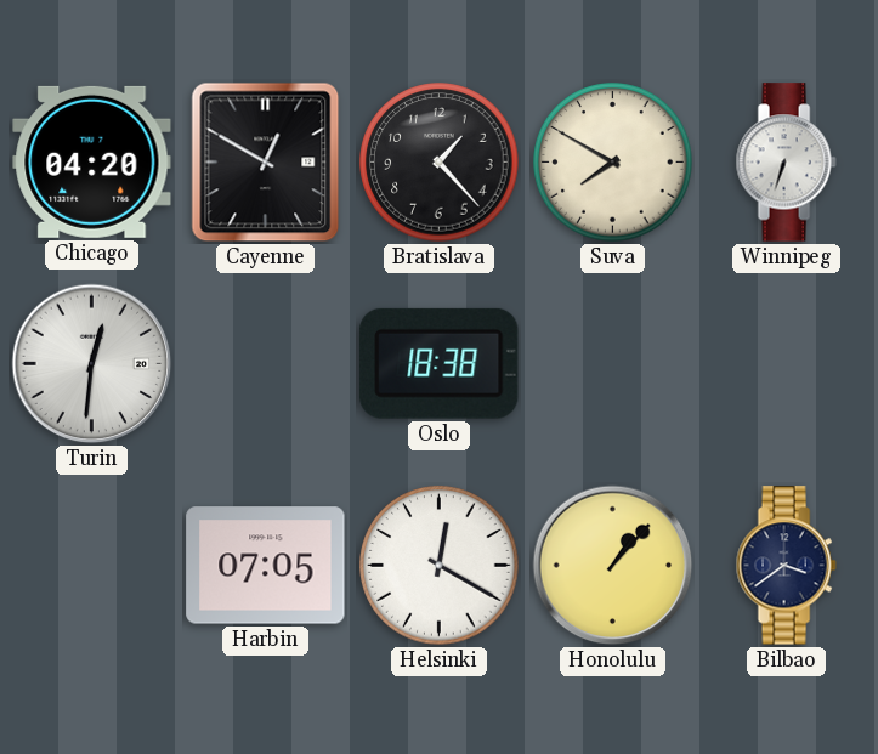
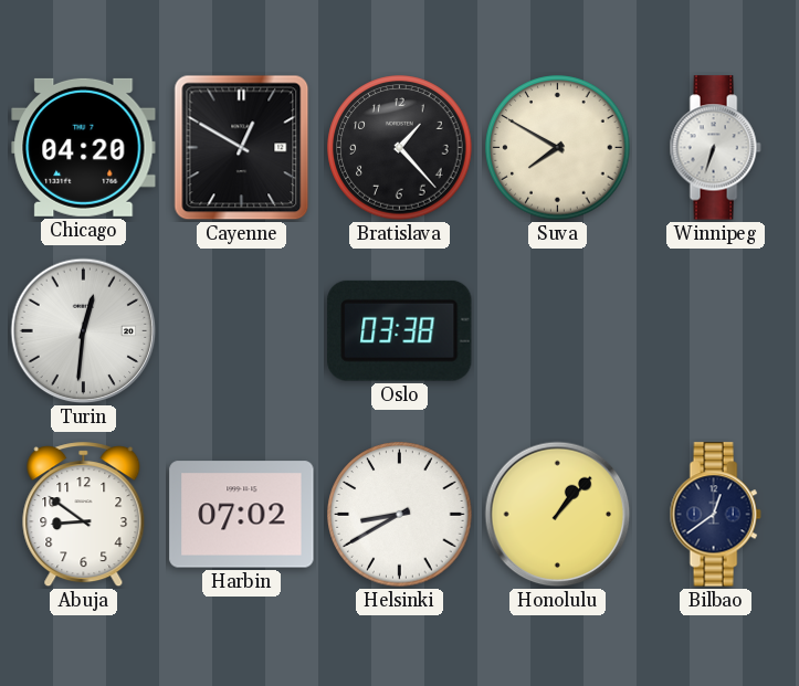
Oslo: 18:38 -> 03:38 (400, 330)
Abuja: none -> 8:51 (84, 515)
Harbin: 07:05 -> 07:02 (242, 515)
Helsinki: 12:20 -> 8:40 (400, 515)
Bilbao: 3:39 -> 12:39 (715, 515)
